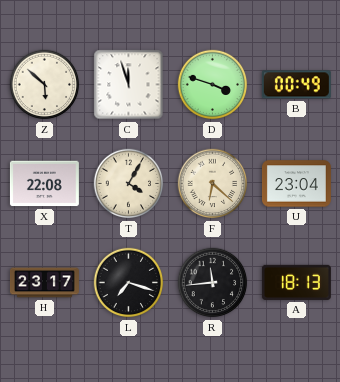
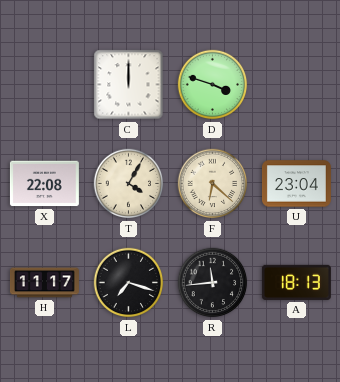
Z: 5:52 -> none (45, 85)
C: 11:57 -> 12:00 (129, 85)
B: 00:49 -> none (296, 85)
H: 23:17 -> 11:17 (44, 283)
